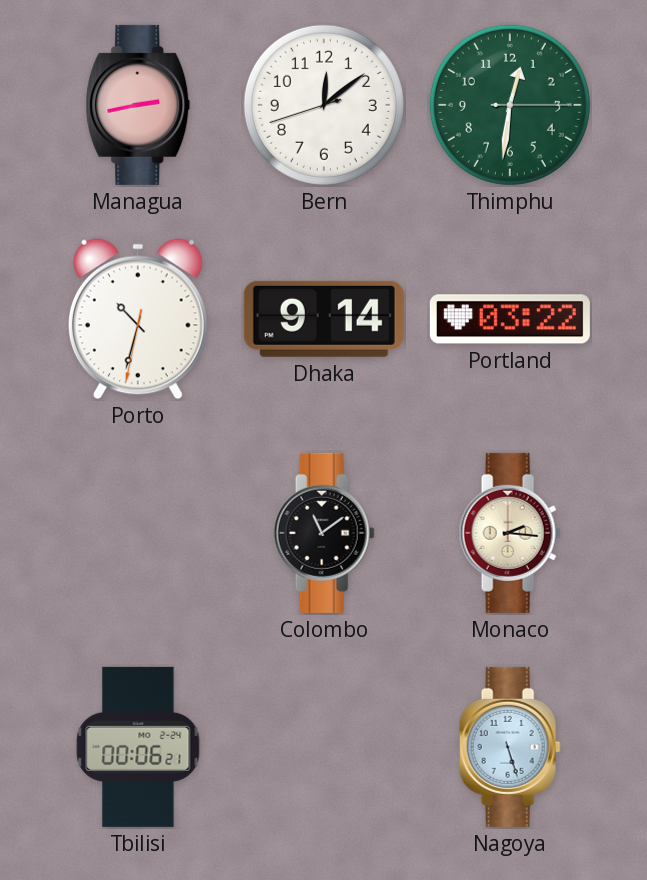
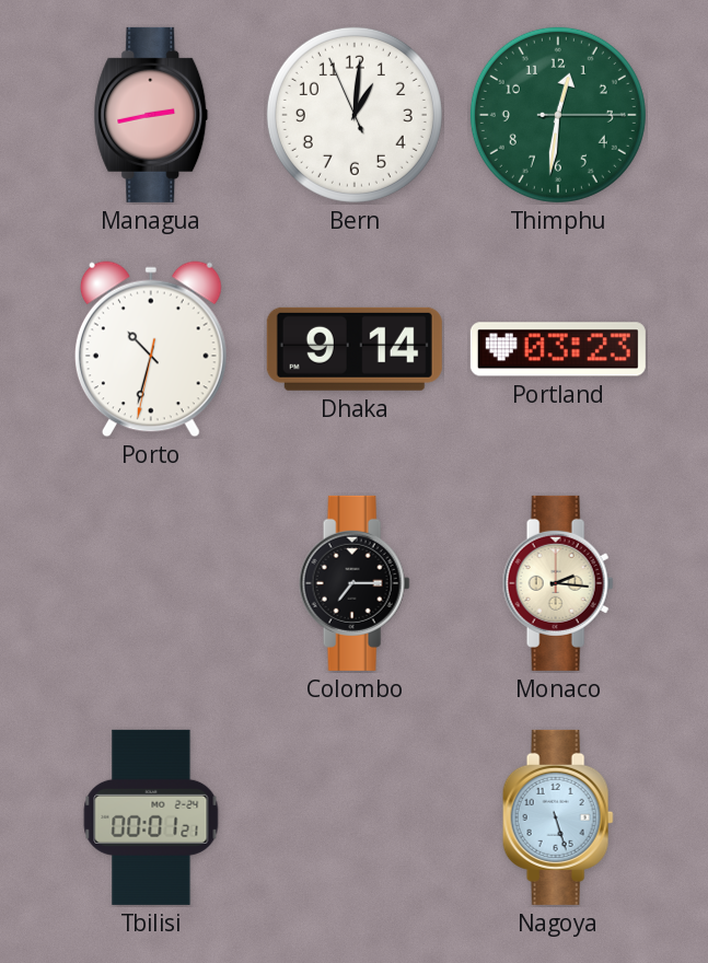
Bern: 12:08 -> 1:00 (355, 115)
Portland: 03:22 -> 03:23 (558, 349)
Colombo: 11:09 -> 7:15 (355, 583)
Tbilisi: 00:06 -> 00:01 (151, 817)
